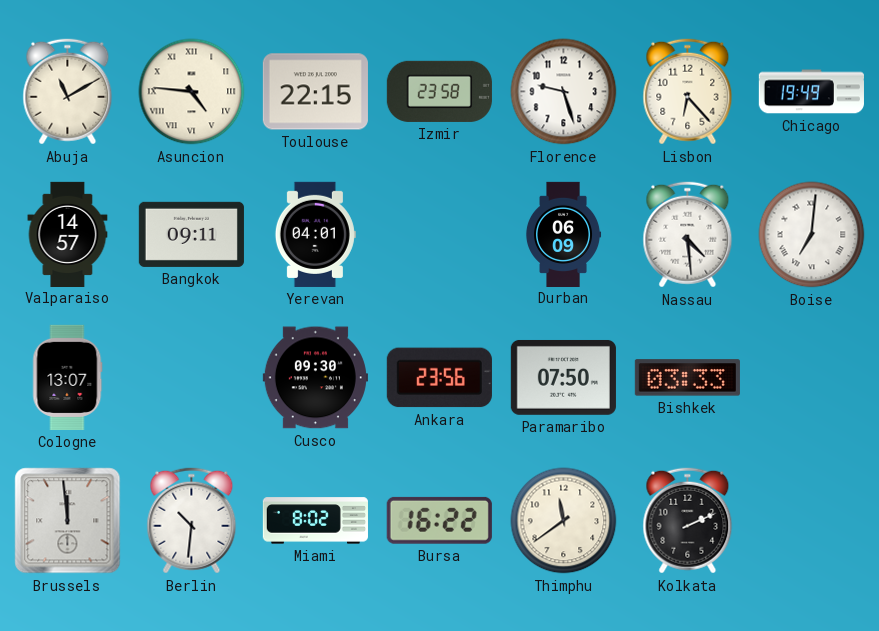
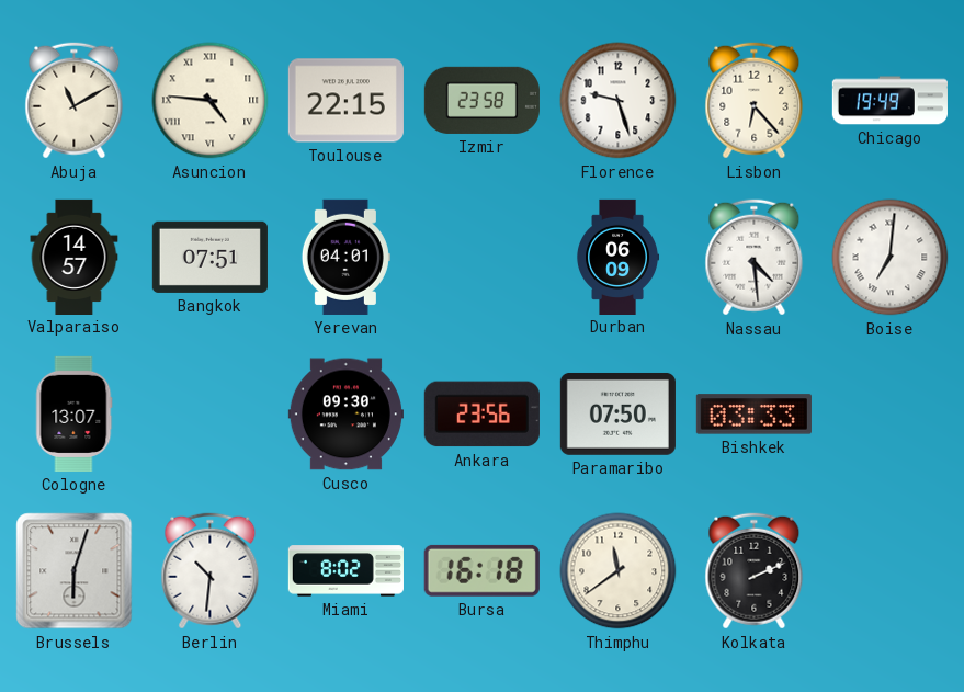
Bangkok: 09:11 -> 07:51 (209, 257)
Brussels: 11:59 -> 6:03 (75, 571)
Bursa: 16:22 -> 16:18 (481, 570)
